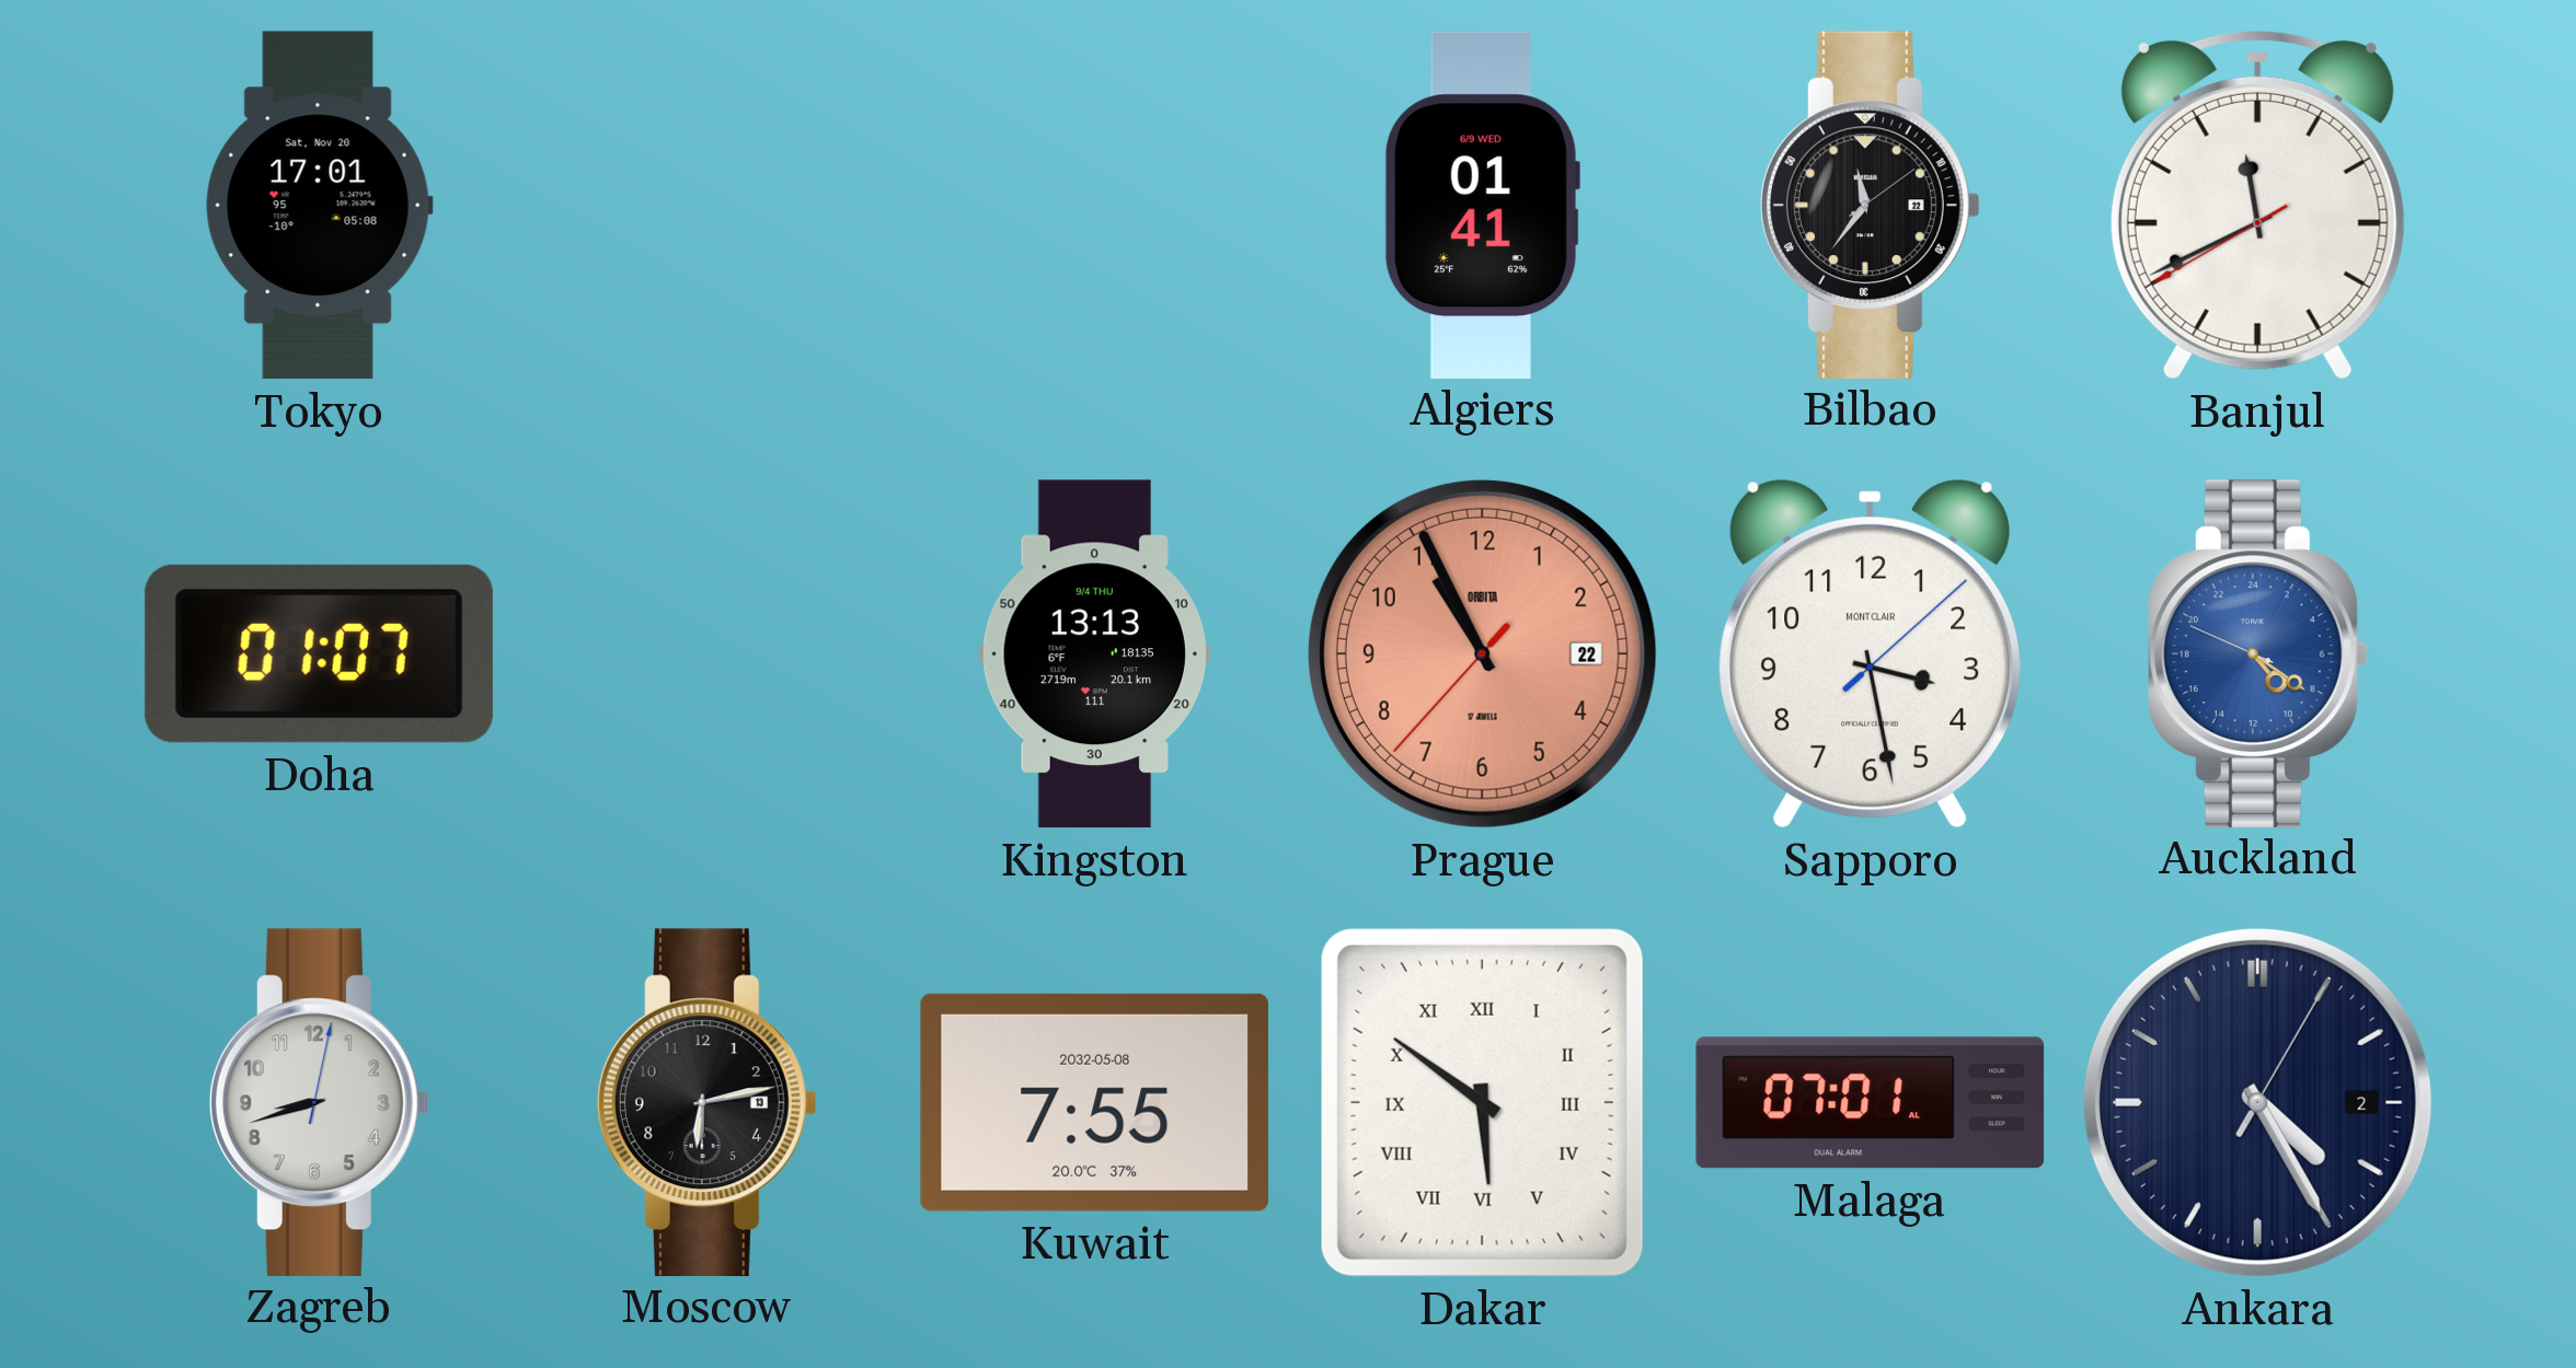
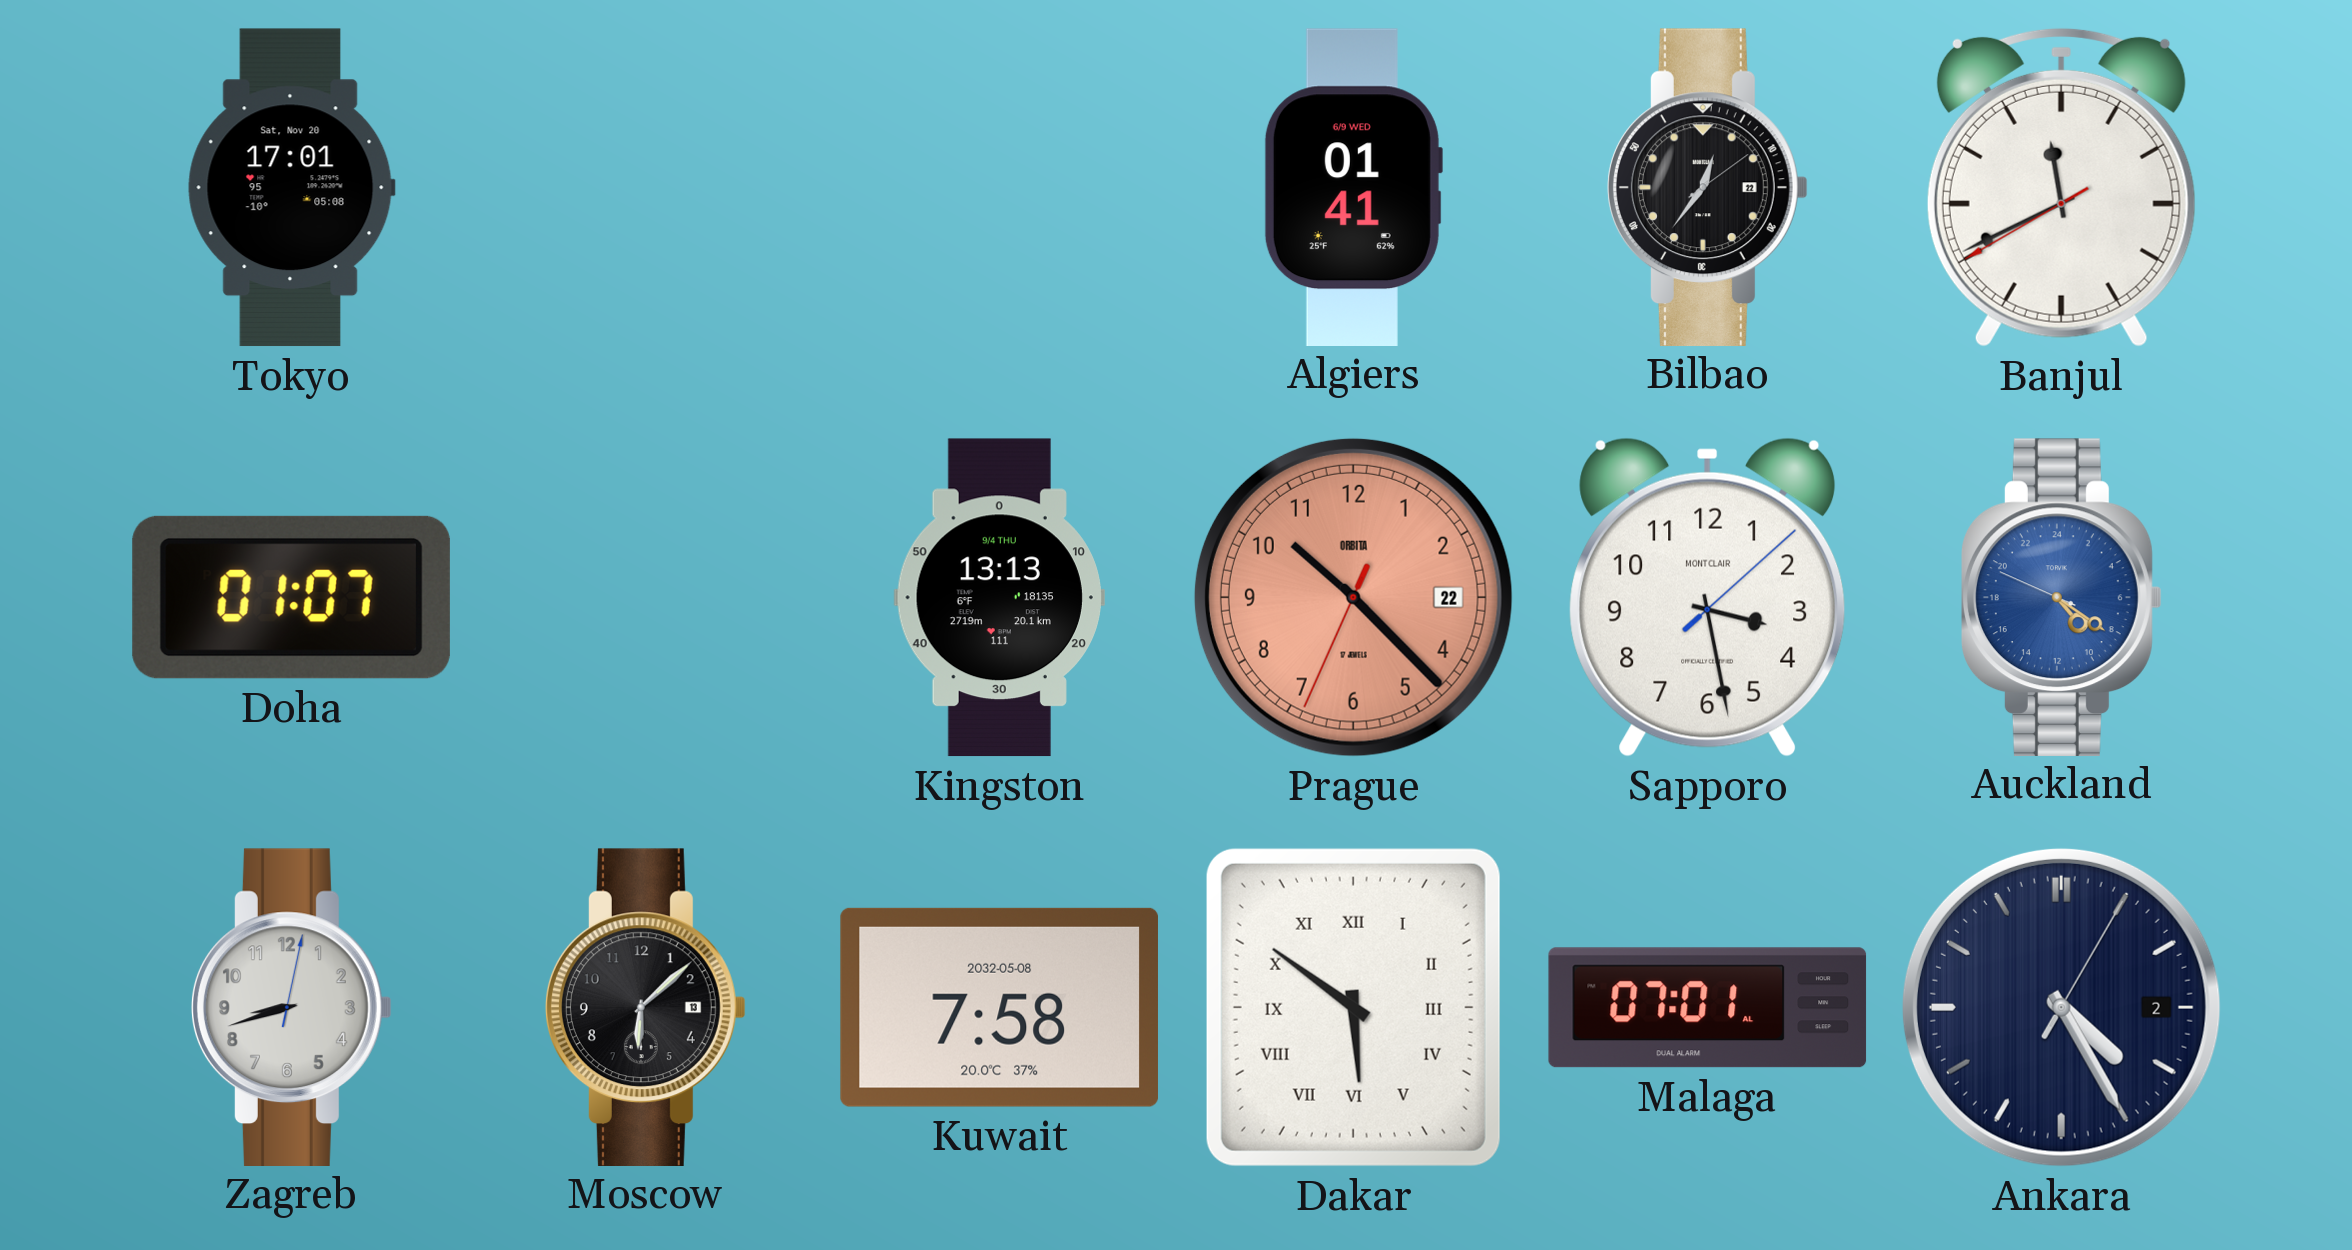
Bilbao: 11:36 -> 12:36 (1707, 187)
Prague: 10:55 -> 10:22 (1353, 597)
Moscow: 6:13 -> 6:08 (645, 1007)
Kuwait: 7:55 -> 7:58 (999, 1007)
